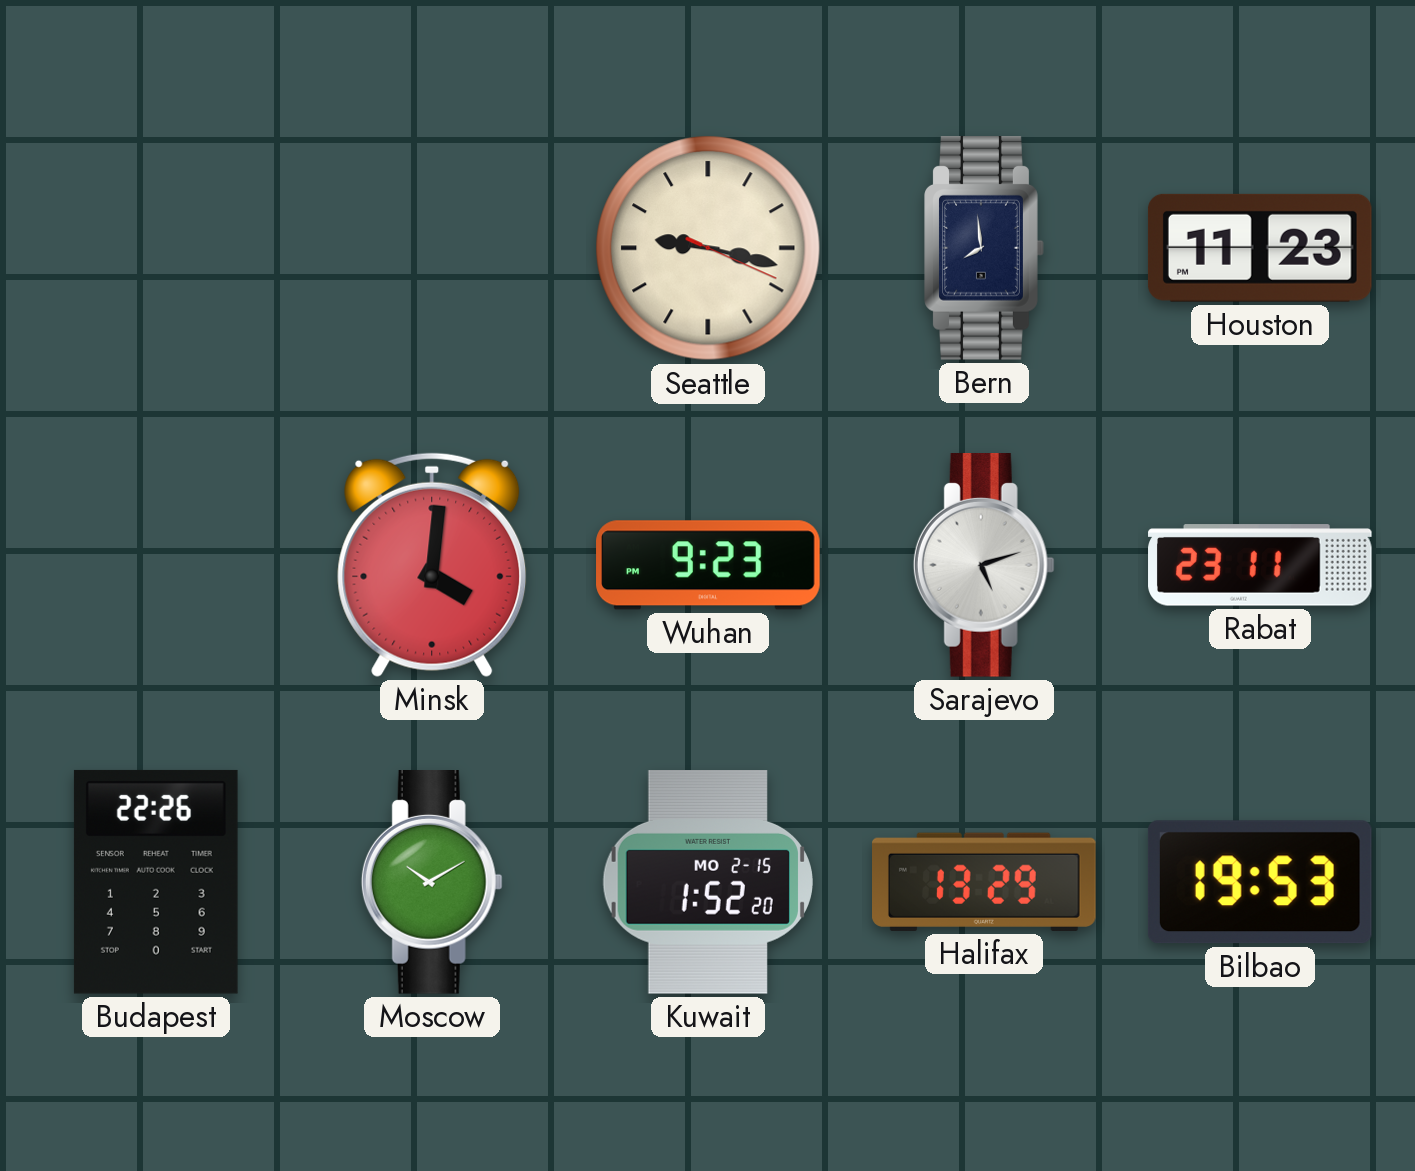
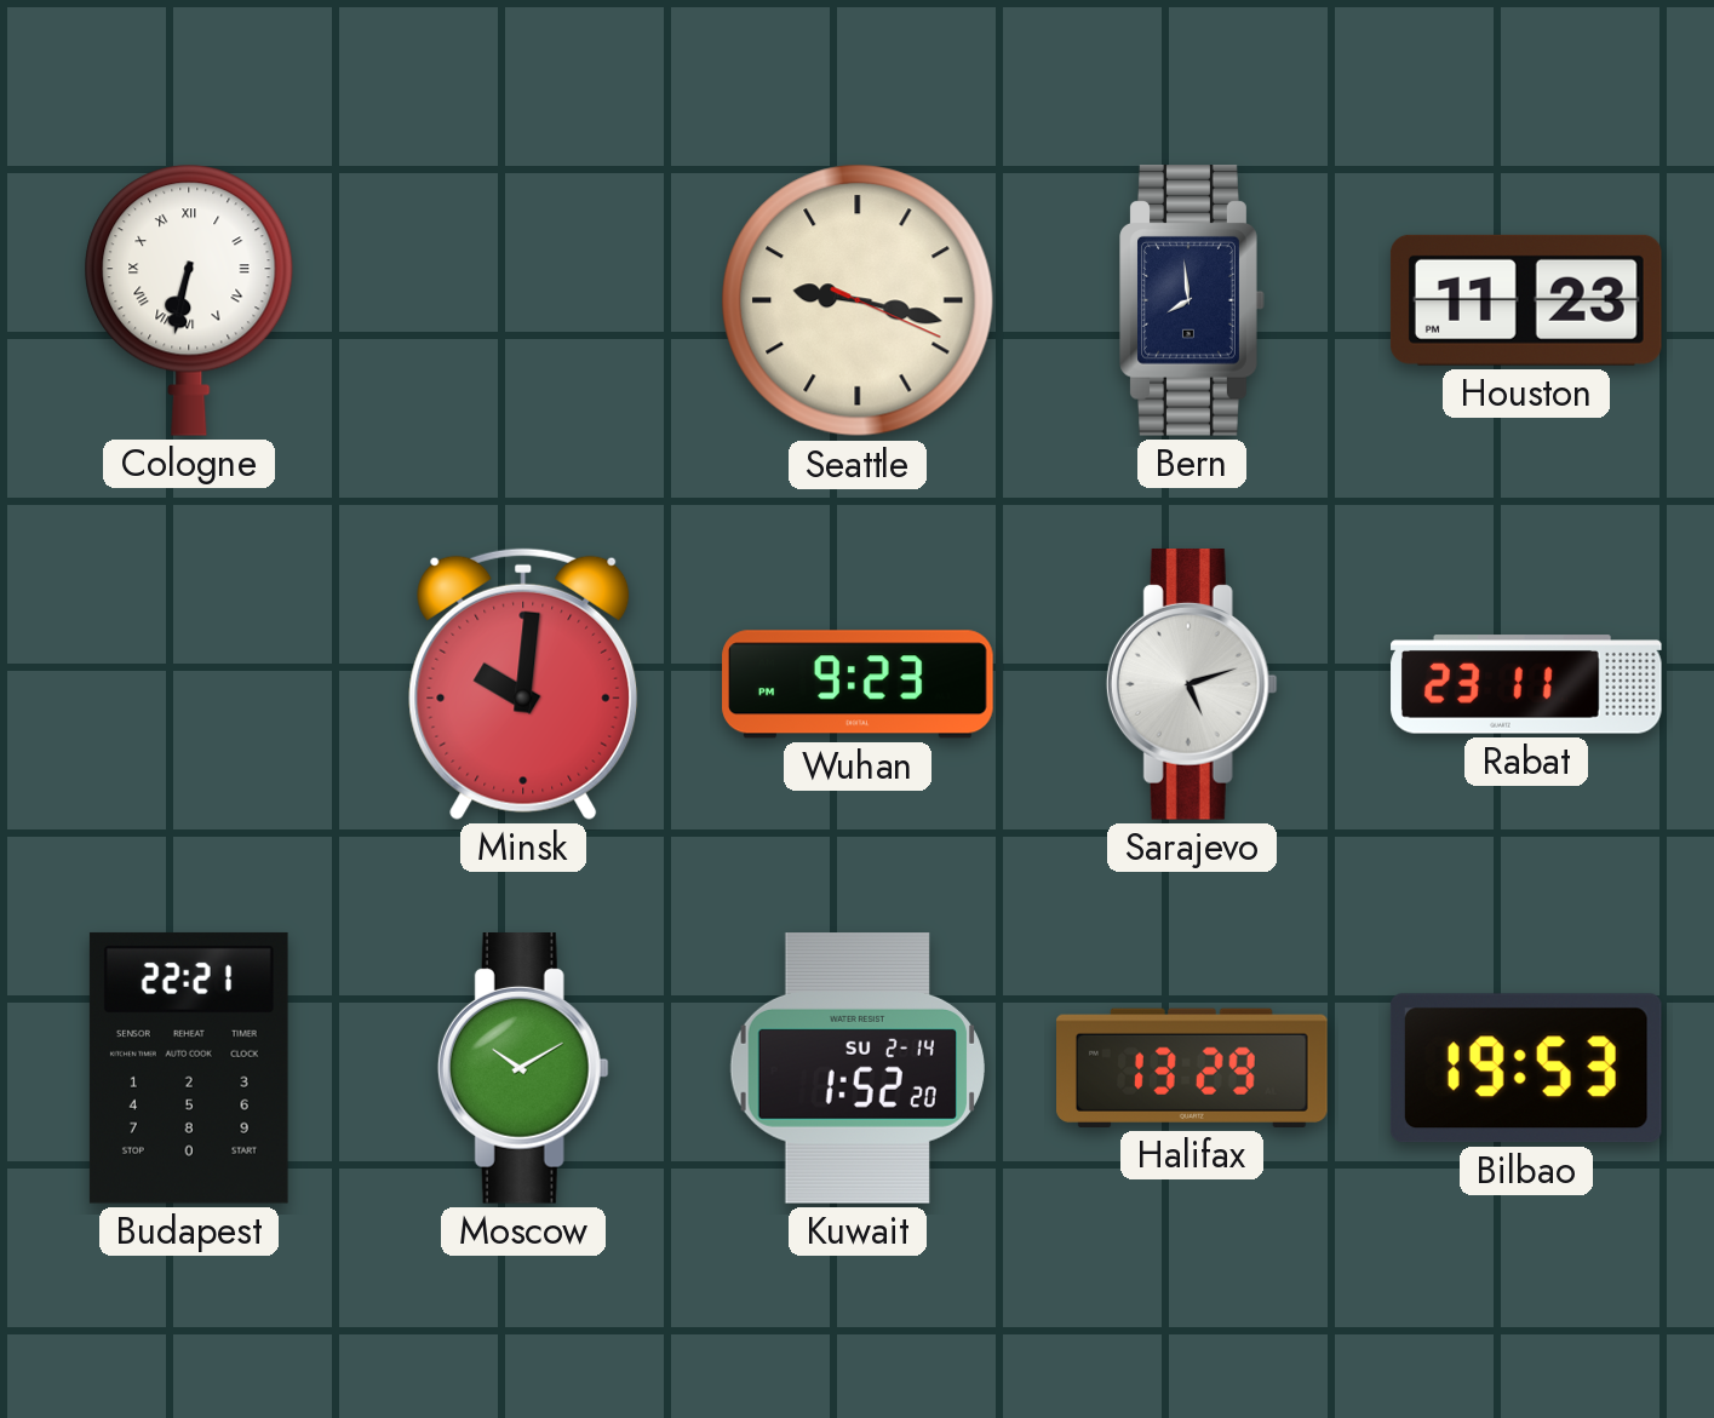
Cologne: none -> 6:32 (189, 300)
Minsk: 4:01 -> 10:01 (523, 684)
Budapest: 22:26 -> 22:21 (189, 1068)
Kuwait date: MO 2-15 -> SU 2-14 (858, 1069)
